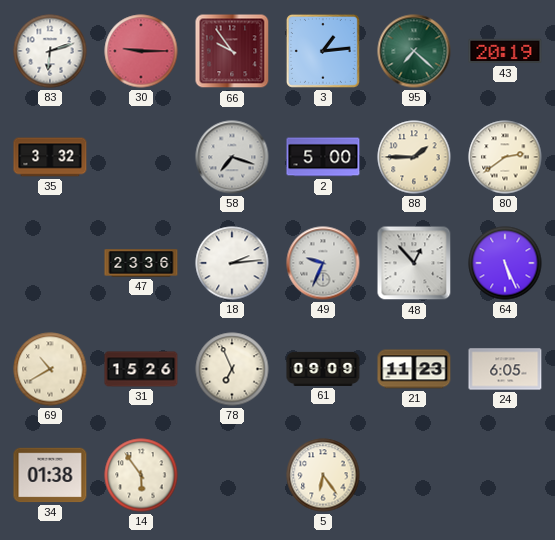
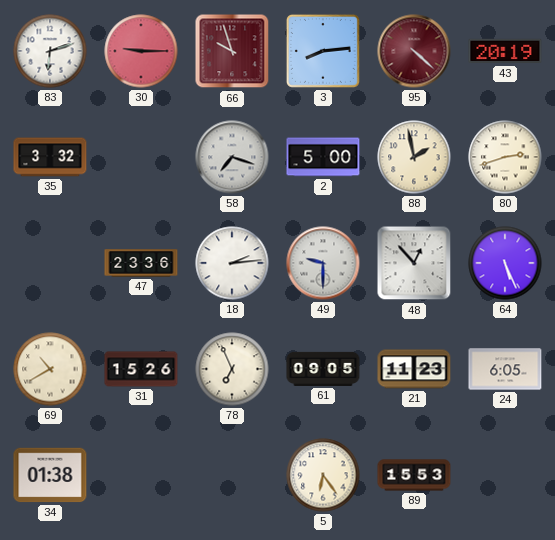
66: 9:54 -> 9:57 (232, 51)
3: 1:14 -> 8:14 (323, 51)
95: 7:22 -> 4:22 (414, 51)
95 dial: green -> burgundy (414, 51)
88: 1:45 -> 1:58 (414, 157)
80: 2:39 -> 2:42 (505, 157)
49: 9:34 -> 9:30 (323, 263)
61: 09:09 -> 09:05 (323, 369)
14: 5:54 -> none (141, 475)
89: none -> 15:53 (414, 475)
